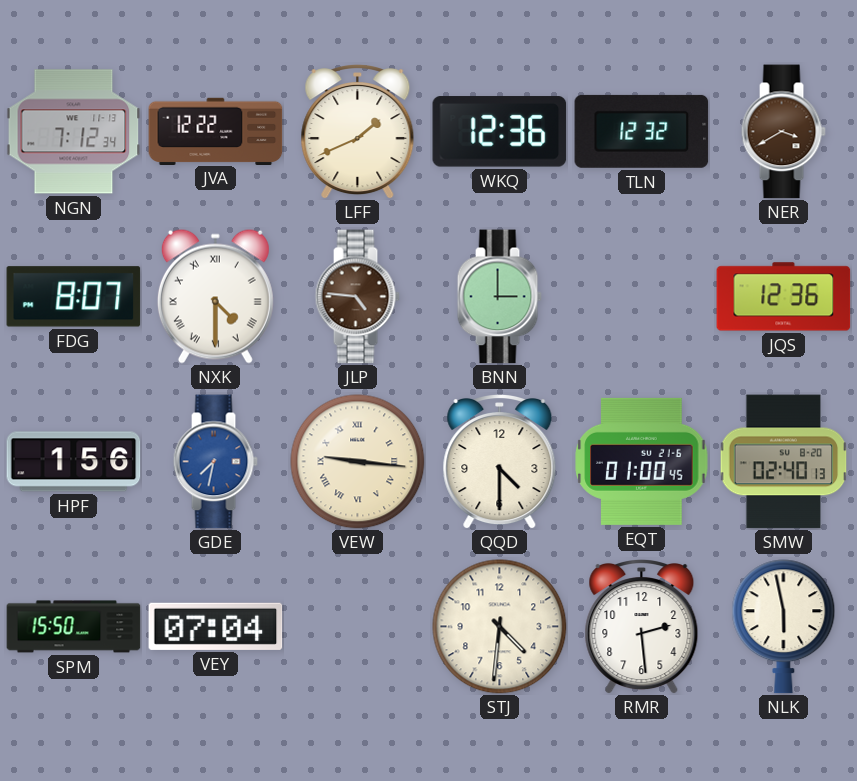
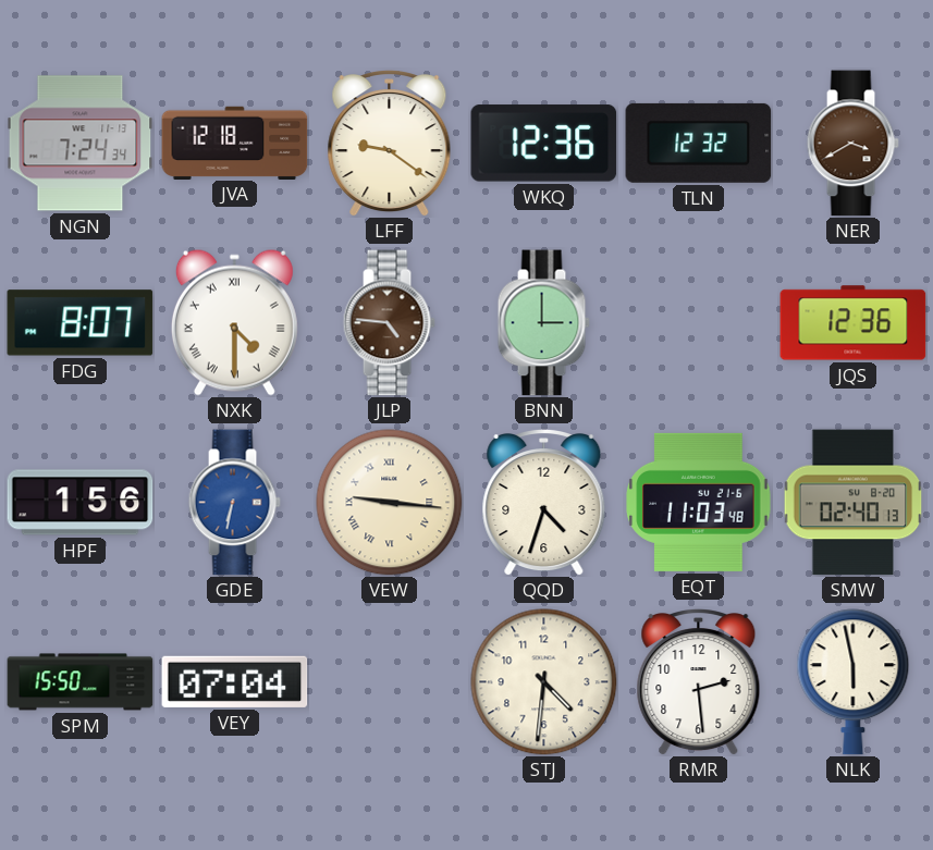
NGN: 7:12 -> 7:24 (81, 144)
JVA: 12:22 -> 12:18 (235, 143)
LFF: 1:41 -> 9:21 (390, 144)
GDE: 7:32 -> 6:32 (234, 503)
QQD: 4:30 -> 4:33 (544, 503)
EQT: 01:00 -> 11:03 (699, 502)
